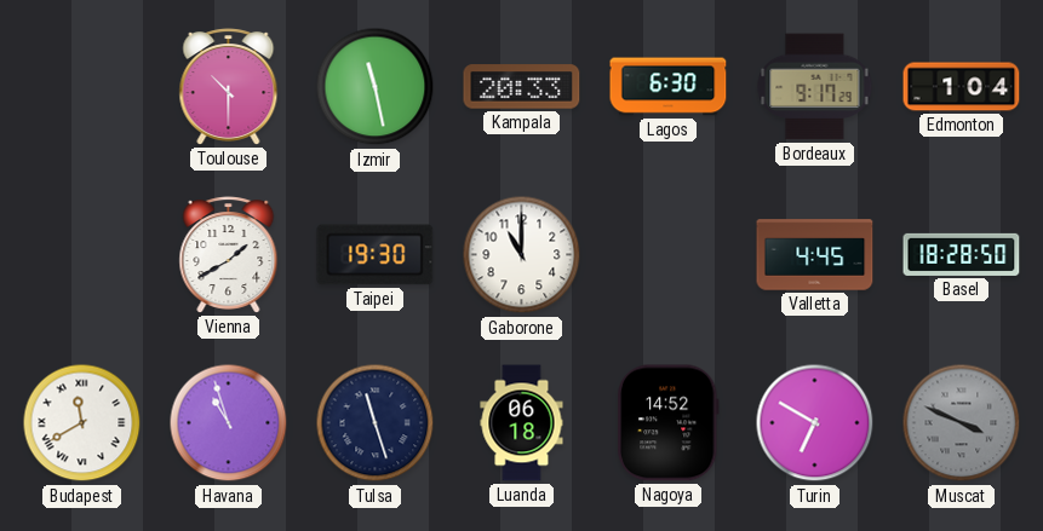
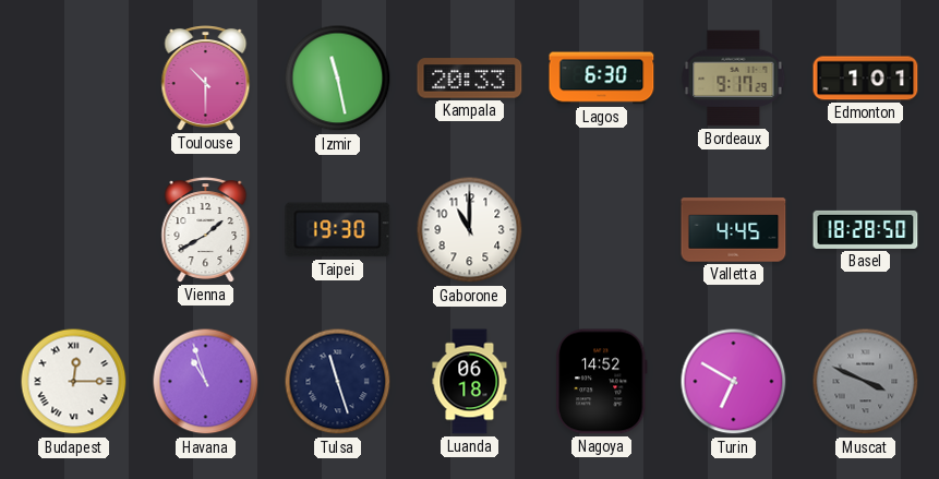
Edmonton: 1:04 -> 1:01 (866, 79)
Budapest: 11:40 -> 12:15 (74, 382)
